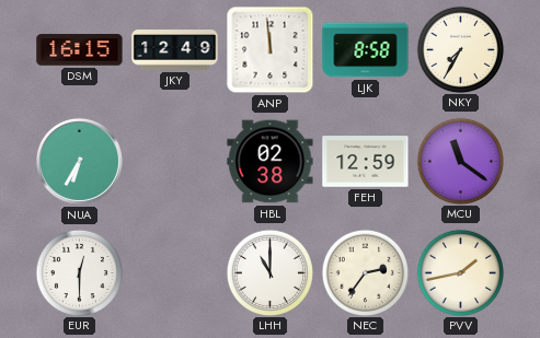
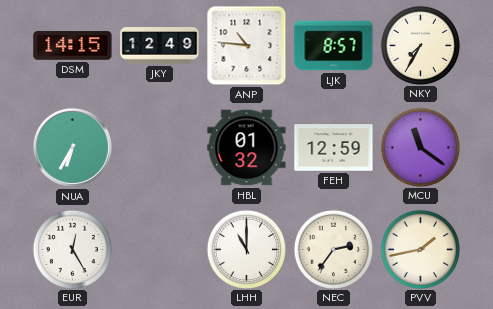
DSM: 16:15 -> 14:15 (73, 46)
ANP: 11:59 -> 10:46 (247, 46)
LJK: 8:58 -> 8:57 (334, 46)
HBL: 02:38 -> 01:32 (247, 148)
EUR: 12:30 -> 12:25 (72, 249)
